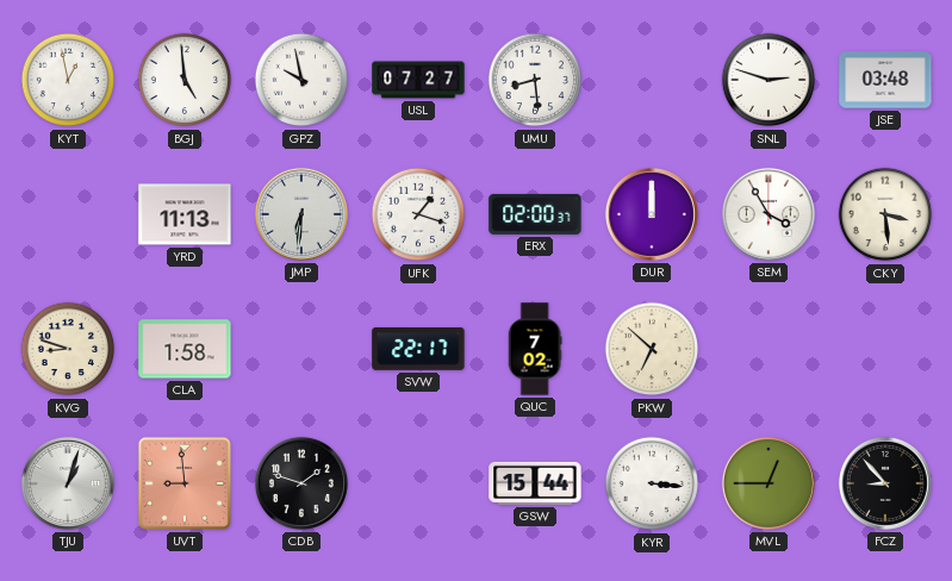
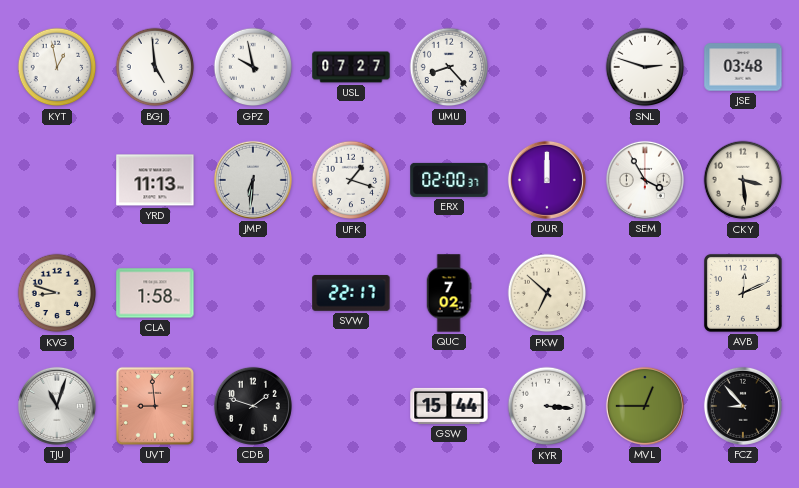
UMU: 8:29 -> 8:23 (449, 67)
AVB: none -> 12:11 (743, 293)
TJU: 1:03 -> 11:03 (57, 406)
